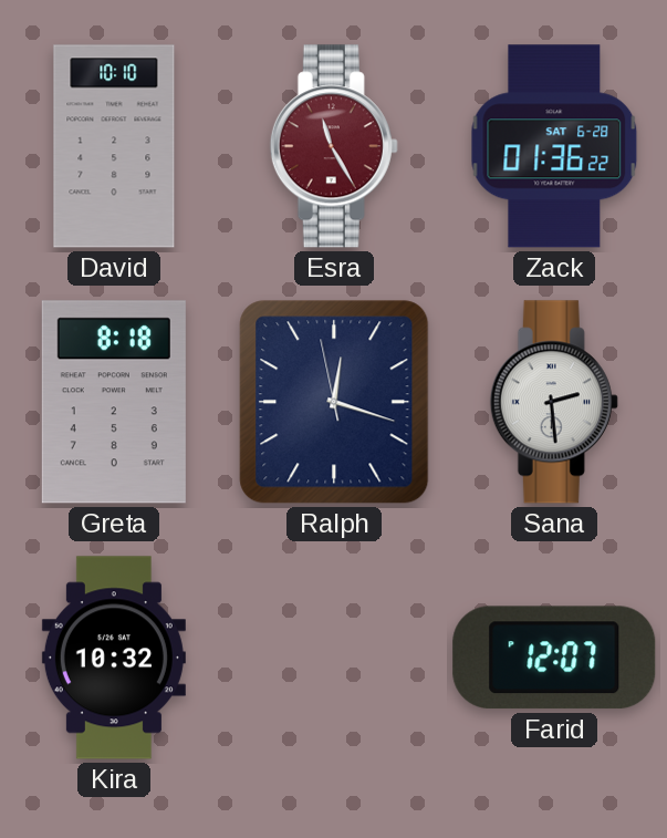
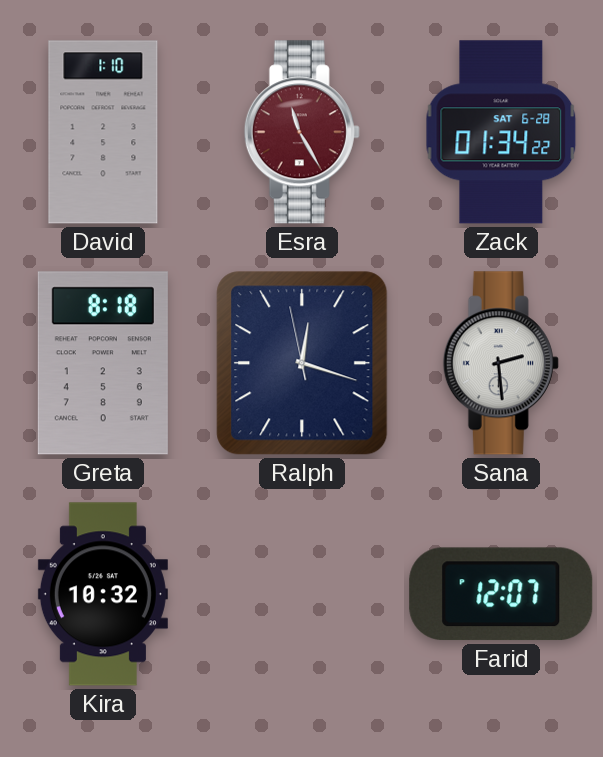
David: 10:10 -> 1:10 (103, 132)
Zack: 01:36 -> 01:34 (501, 132)
